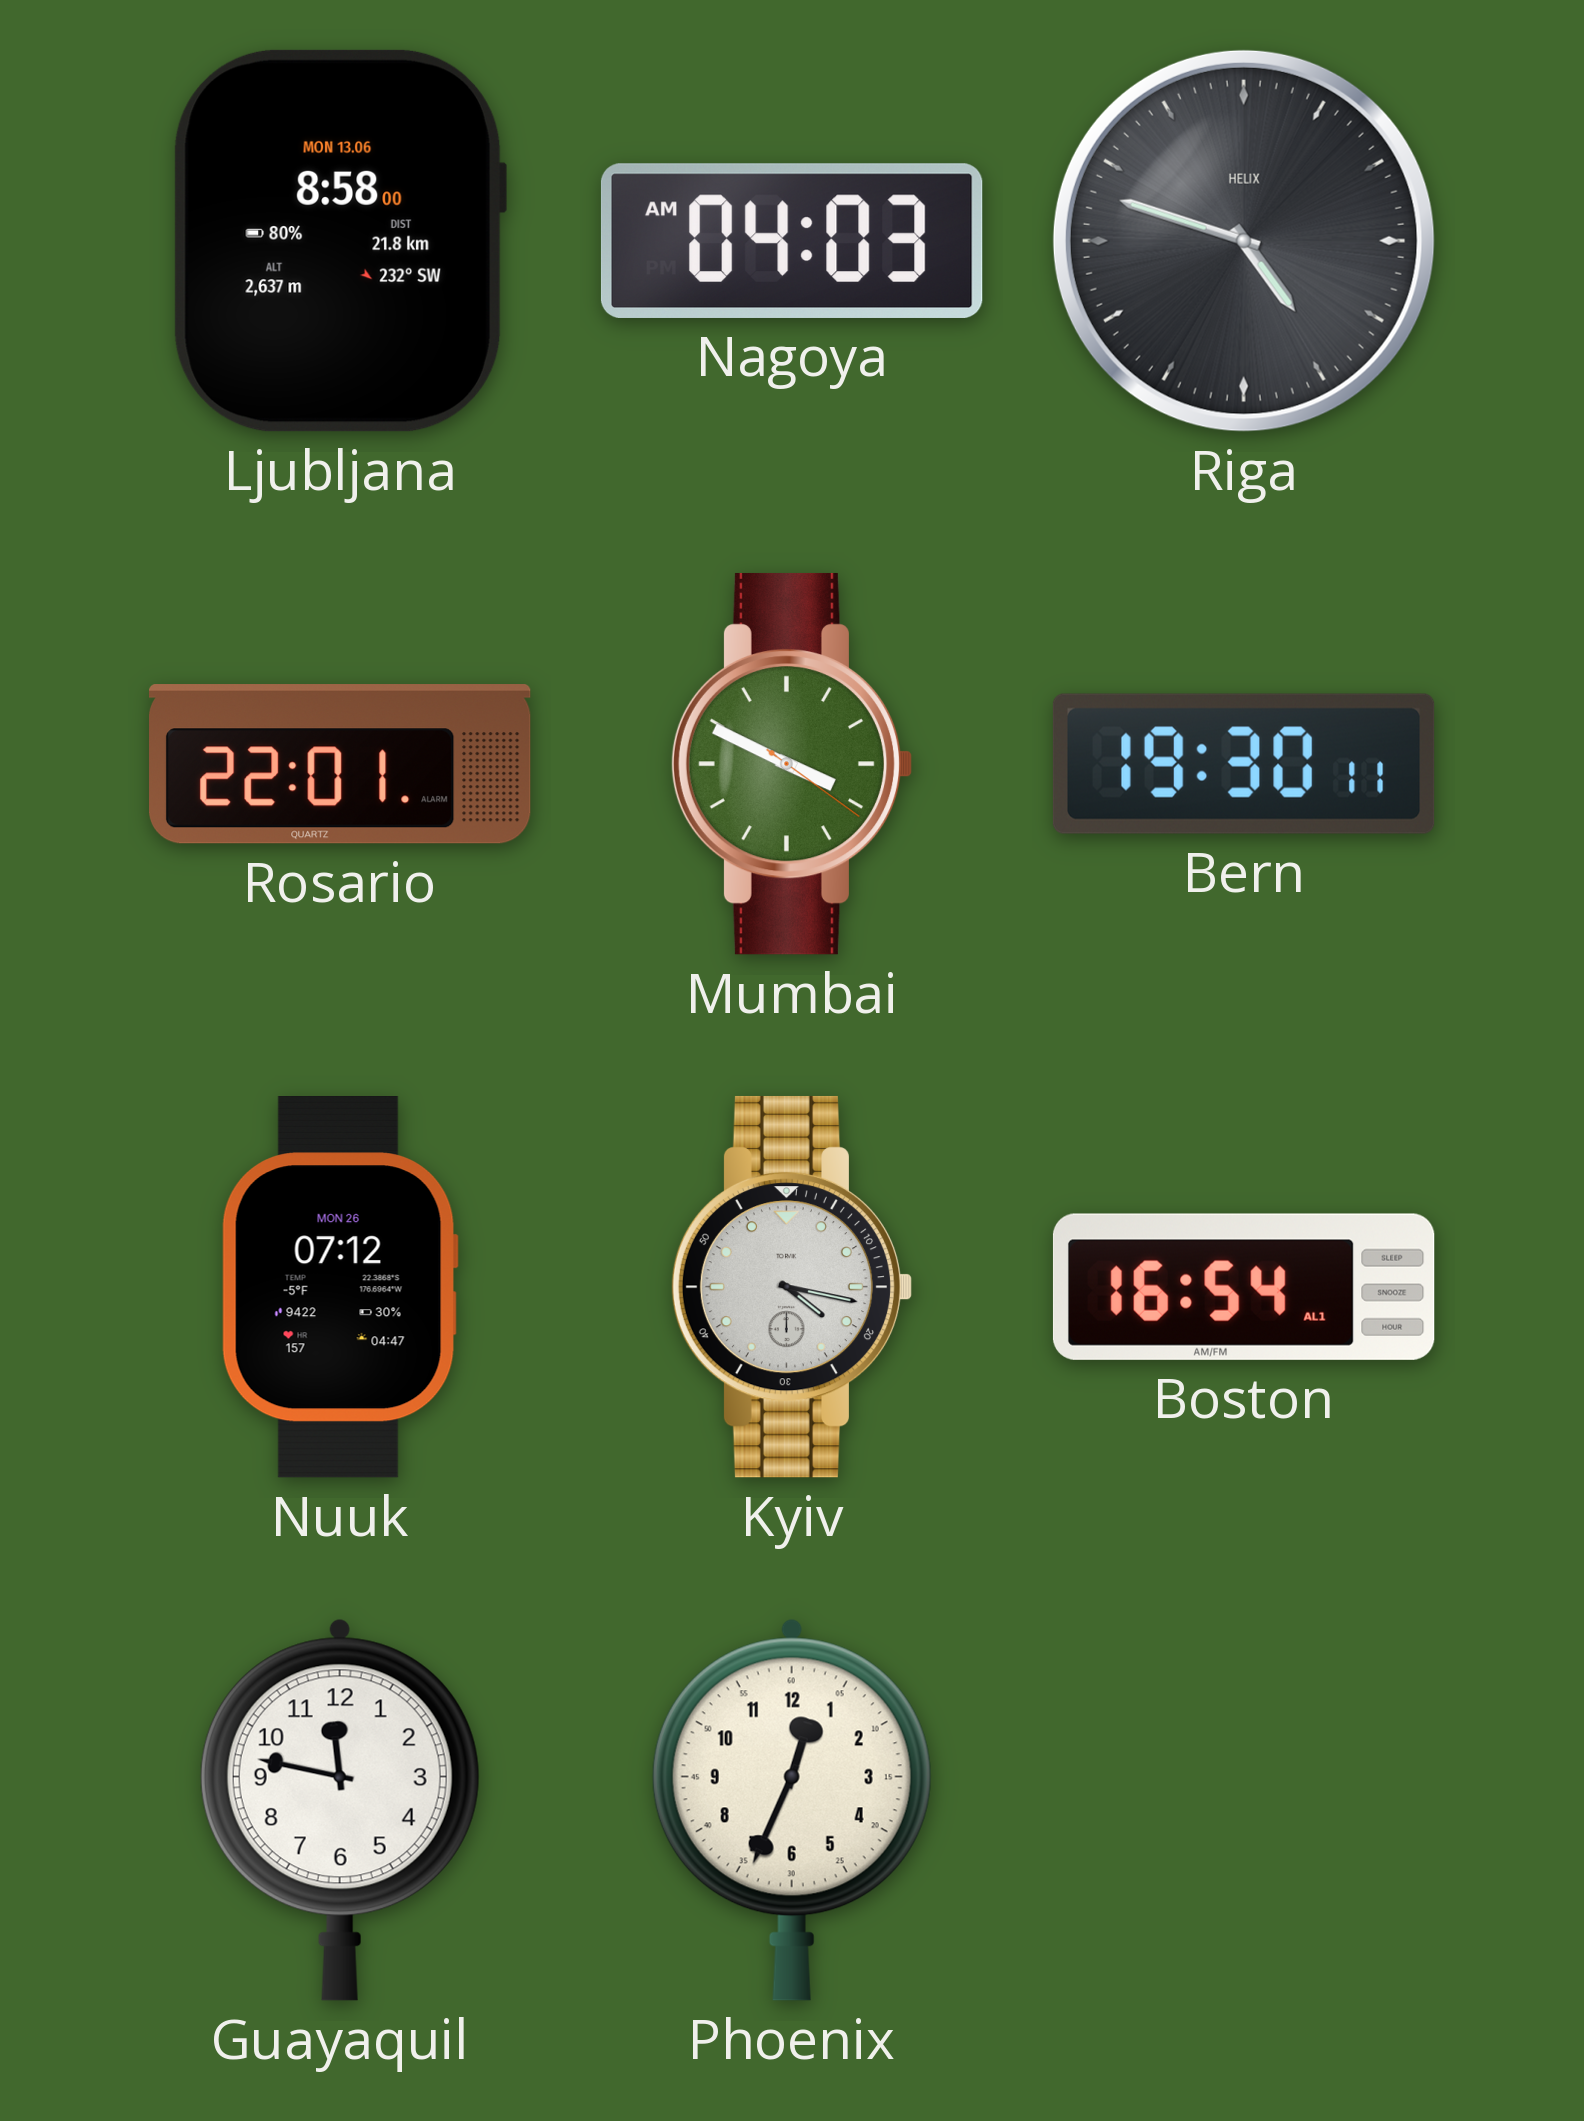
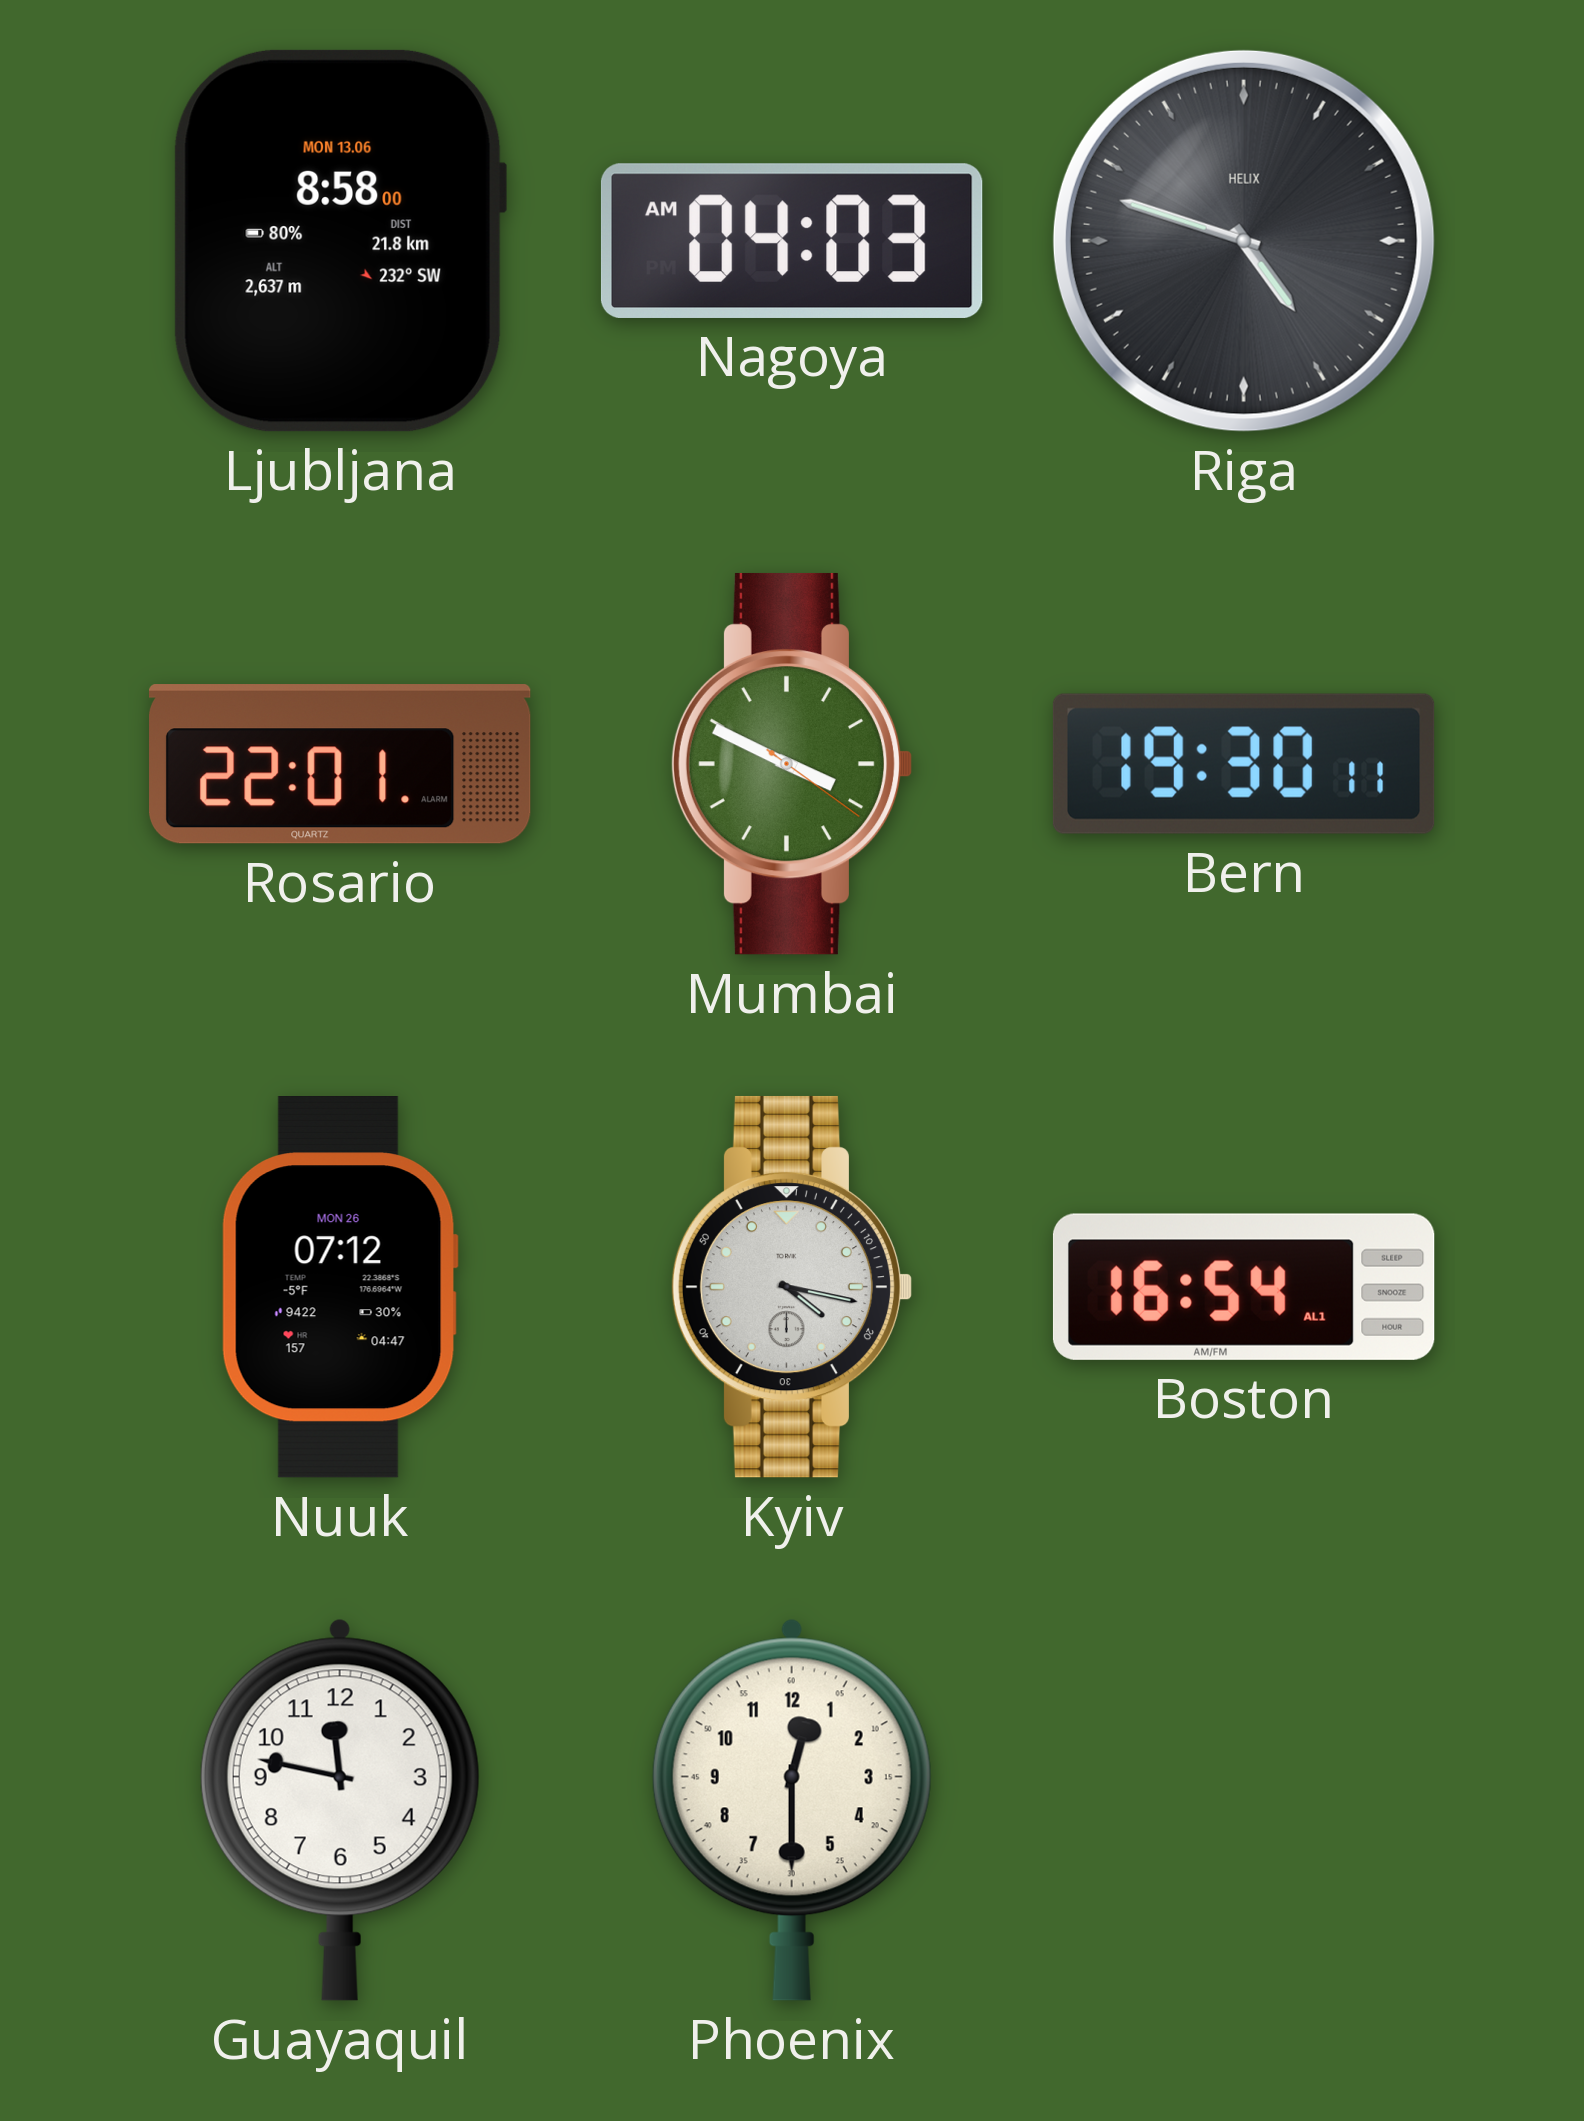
Phoenix: 12:34 -> 12:30 (792, 1810)
